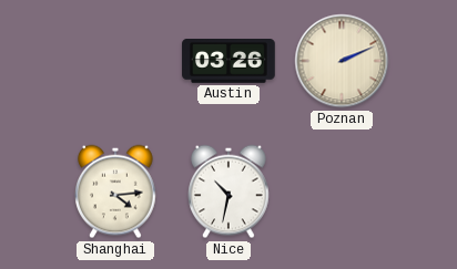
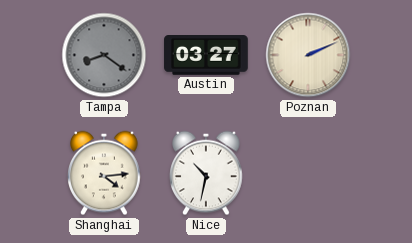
Tampa: none -> 8:21 (104, 55)
Austin: 03:26 -> 03:27 (206, 55)
